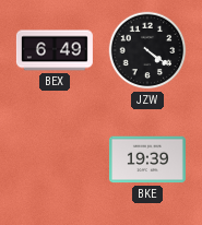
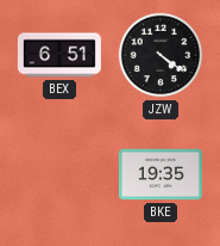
BEX: 6:49 -> 6:51 (59, 55)
BKE: 19:39 -> 19:35 (161, 174)
